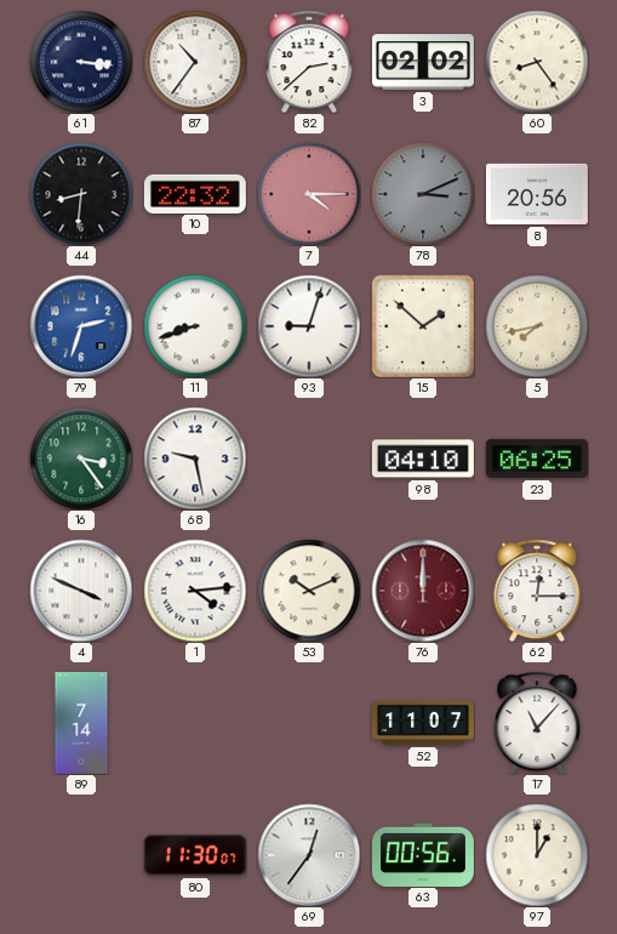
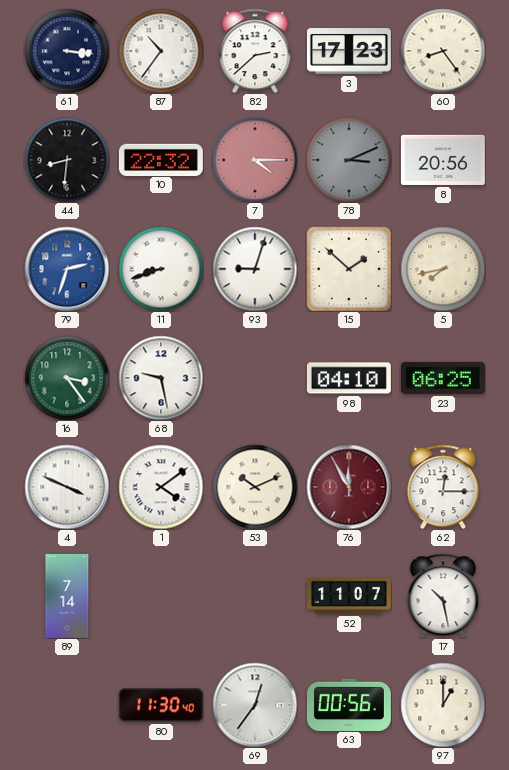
3: 02:02 -> 17:23 (349, 51)
1: 4:14 -> 4:09 (161, 487)
76: 12:00 -> 11:55 (349, 487)
17: 11:07 -> 10:28 (443, 596)
80: 11:30:07 -> 11:30:40 (161, 705)
